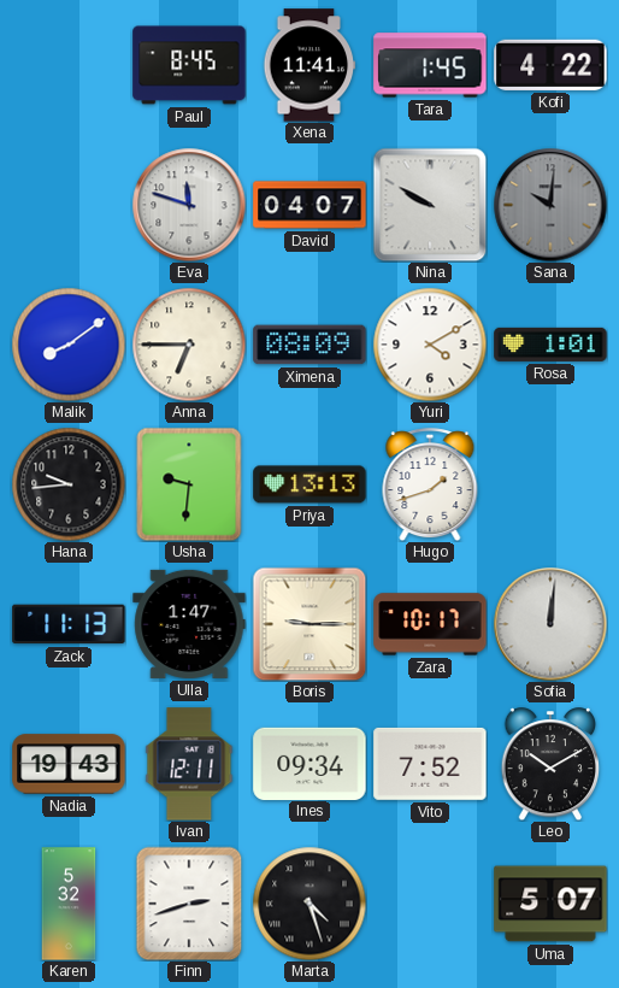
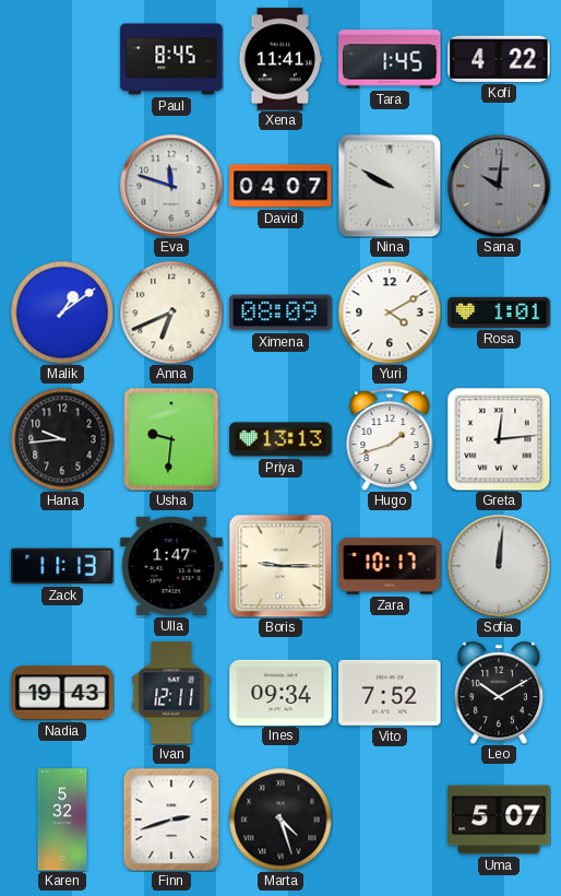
Malik: 8:09 -> 1:09 (62, 313)
Anna: 6:45 -> 6:41 (171, 313)
Greta: none -> 12:14 (499, 439)
